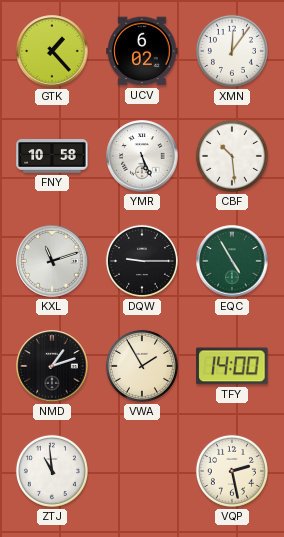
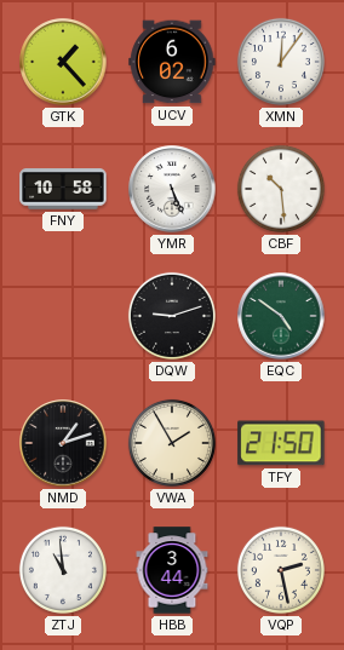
KXL: 11:12 -> none (52, 261)
DQW: 9:15 -> 9:12 (172, 316)
EQC: 4:55 -> 4:51 (281, 316)
TFY: 14:00 -> 21:50 (281, 443)
HBB: none -> 3:44 (172, 570)
